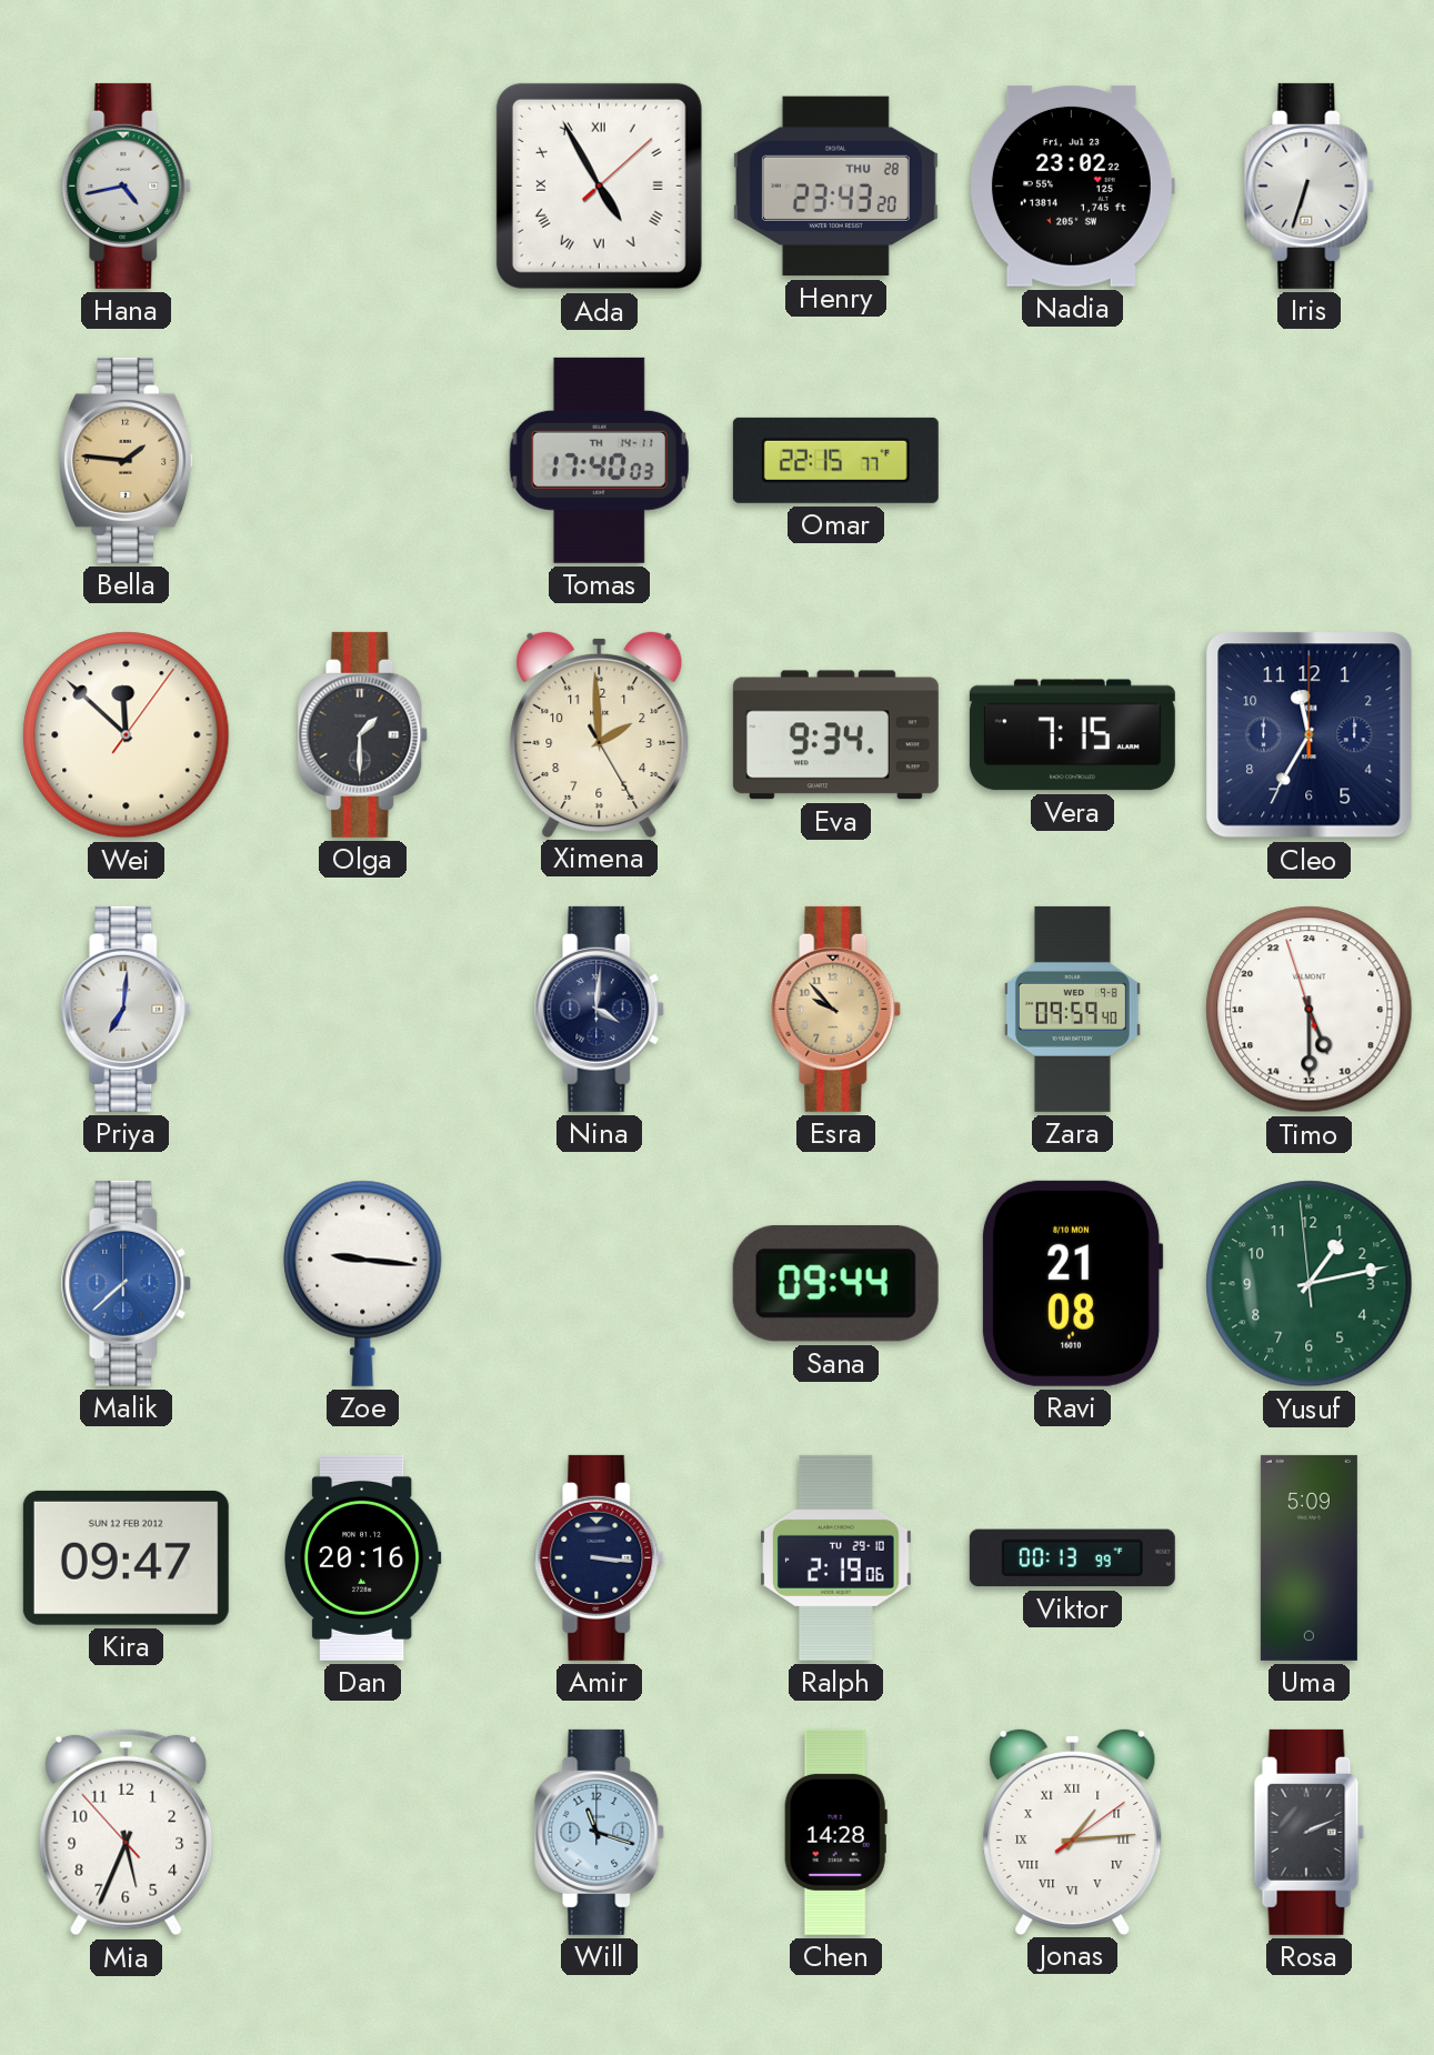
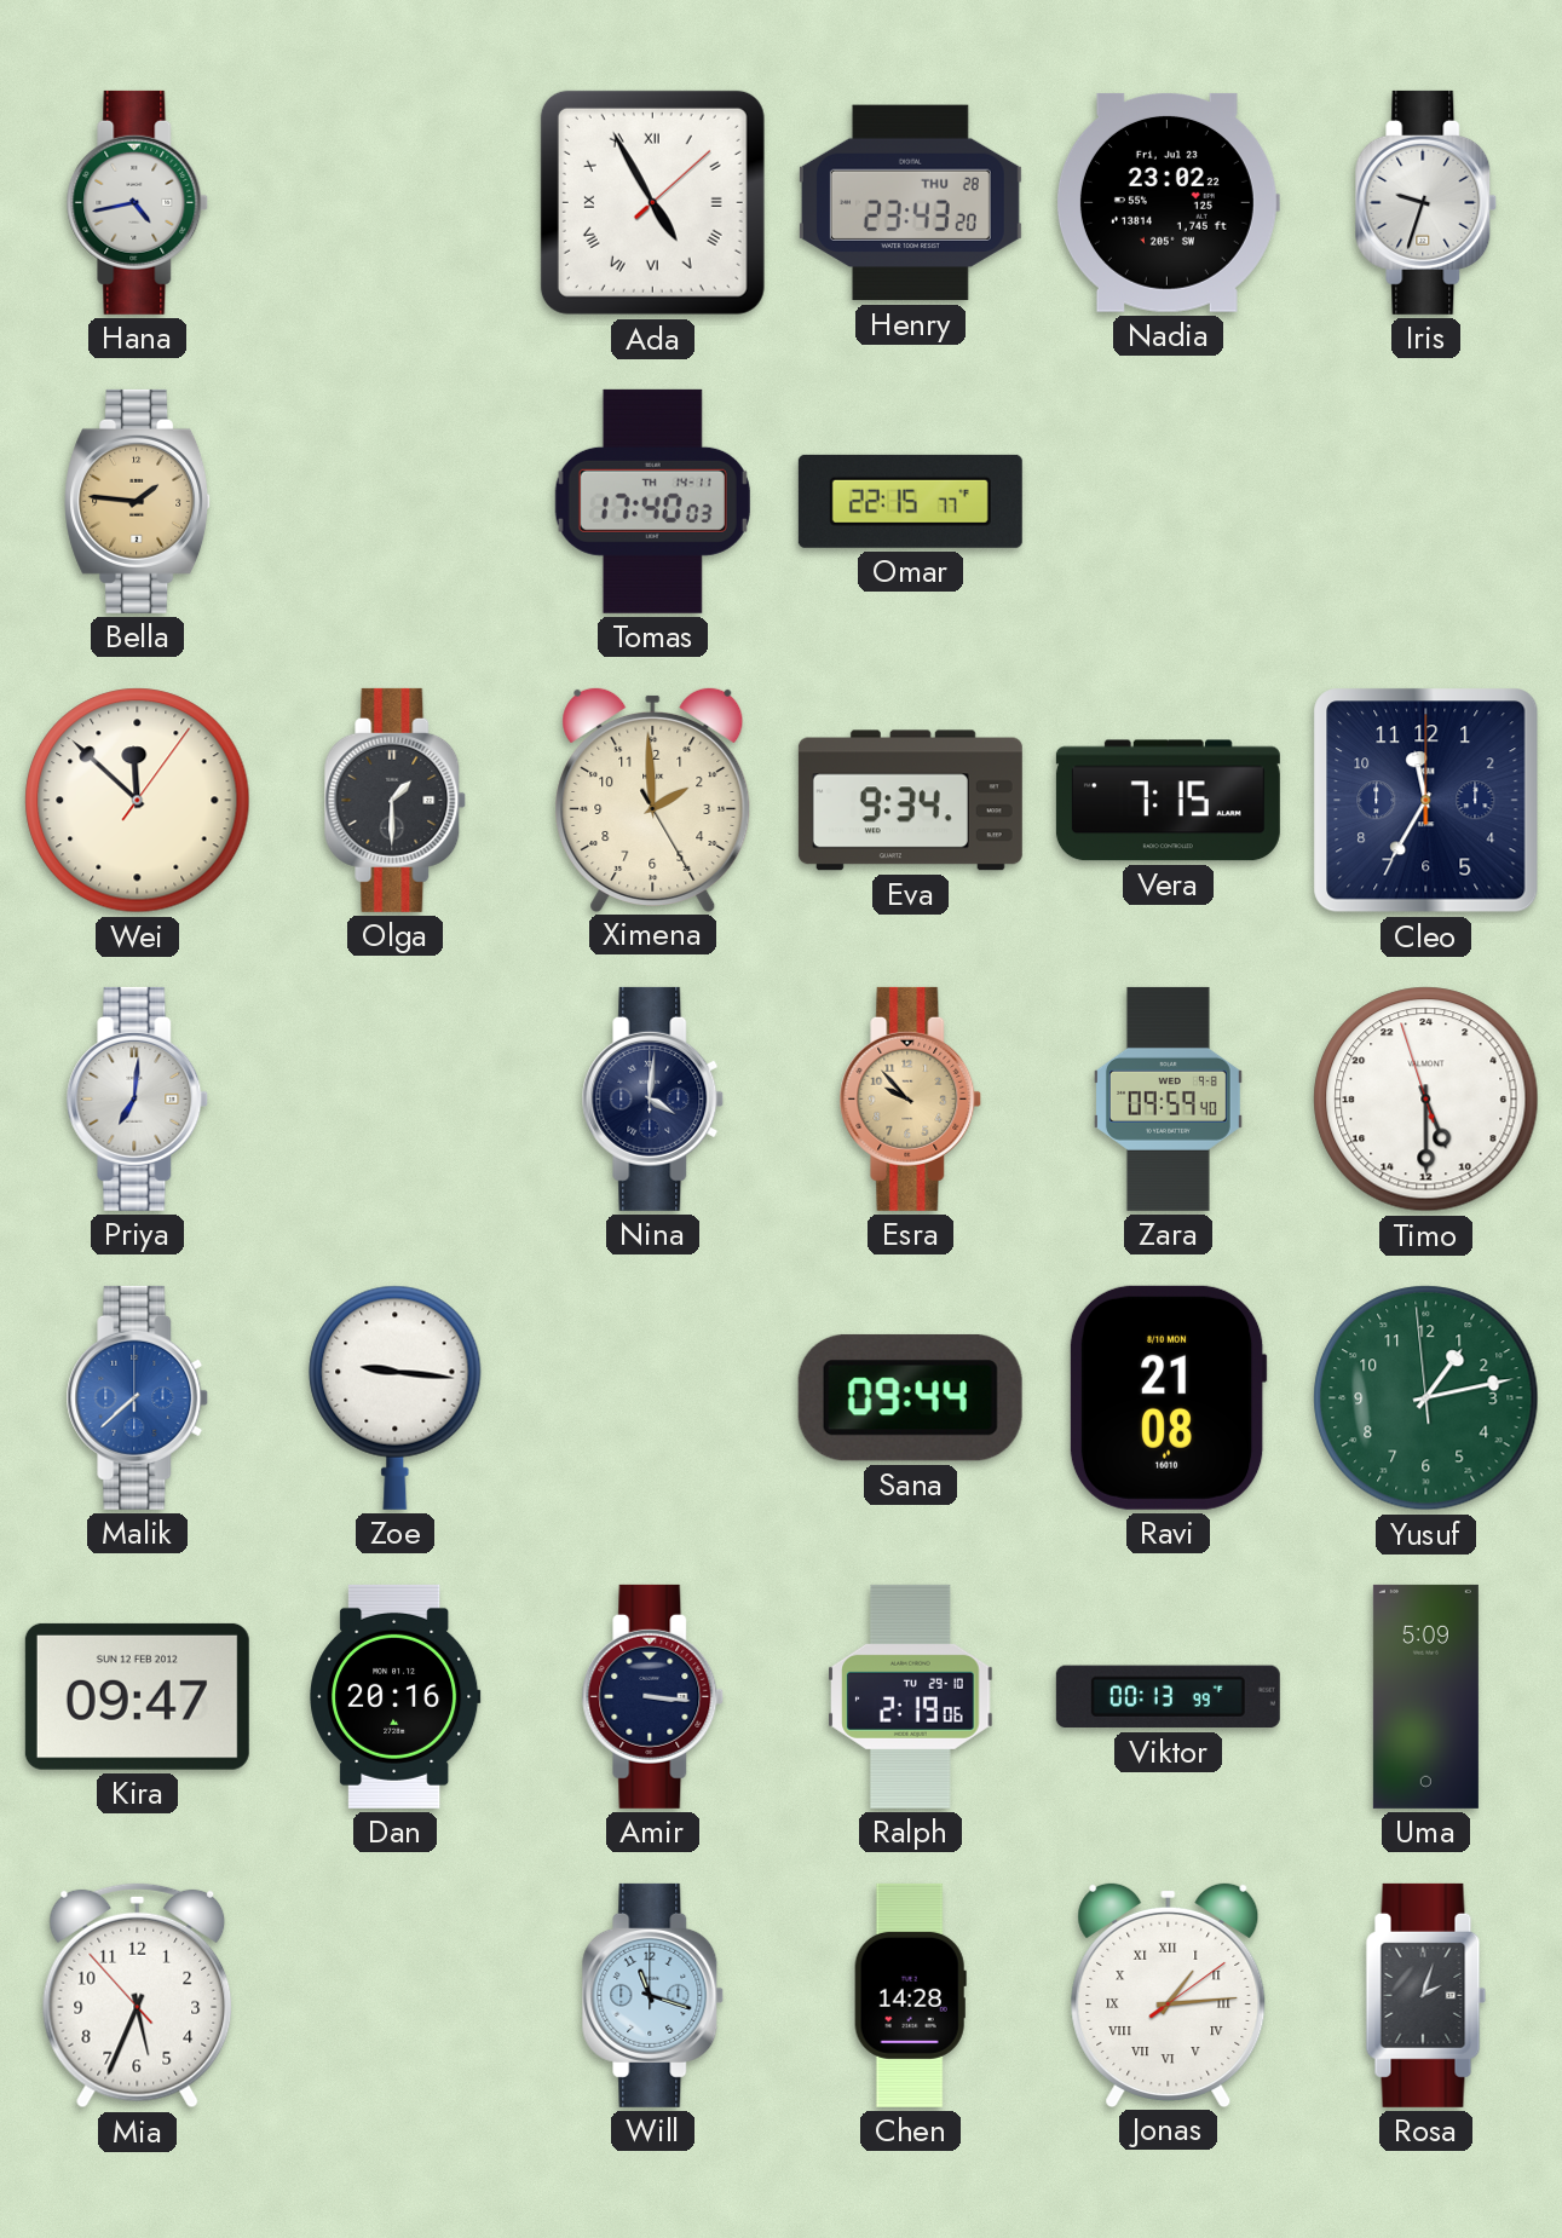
Iris: 6:33 -> 9:33 (1426, 202)
Rosa: 2:11 -> 2:03 (1426, 1995)
